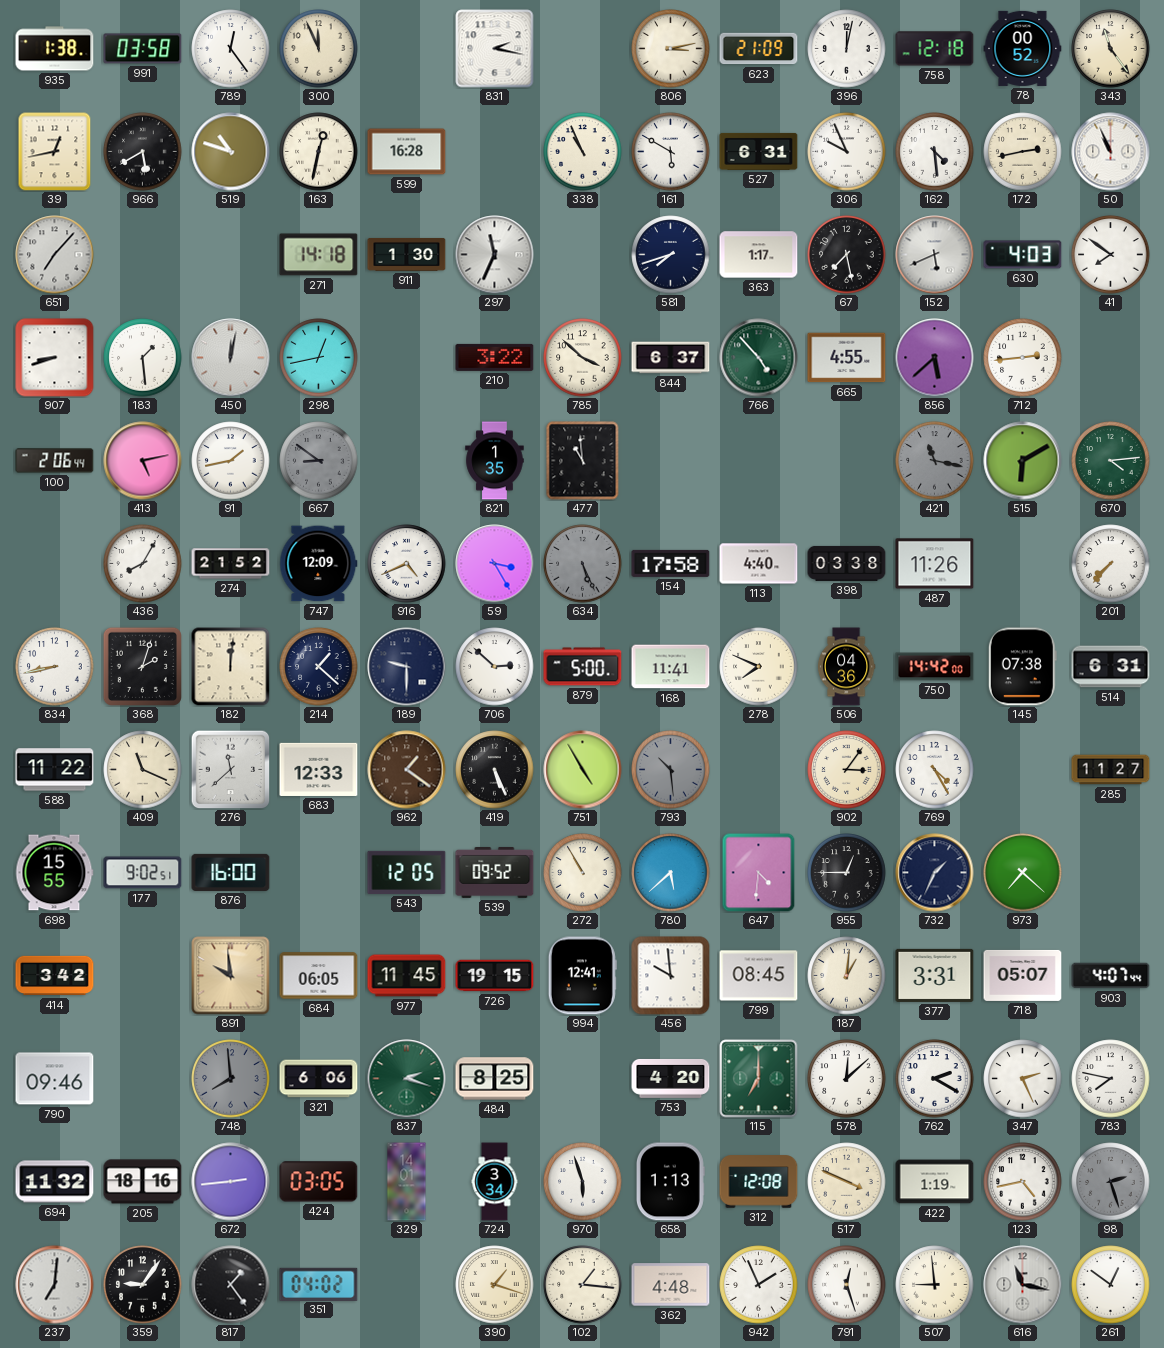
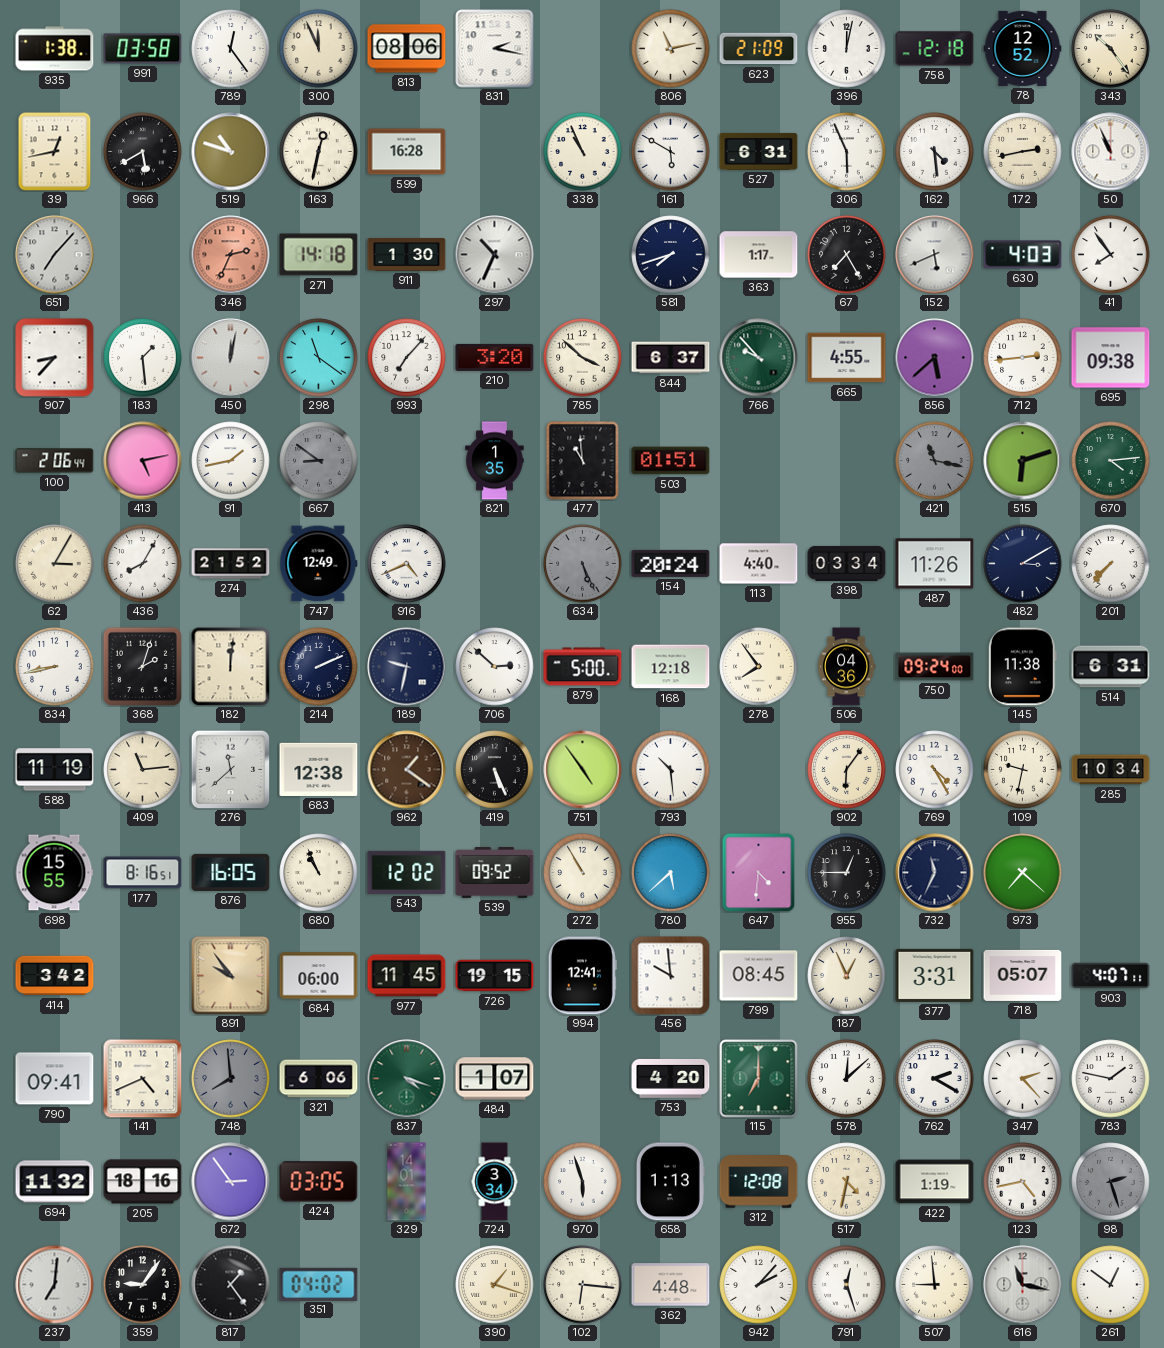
813: none -> 08:06 (407, 49)
806: 3:13 -> 11:13 (671, 49)
78: 00:52 -> 12:52 (1023, 48)
343: 11:24 -> 10:24 (1111, 49)
306: 9:56 -> 5:56 (847, 152)
346: none -> 2:34 (231, 255)
297: 11:34 -> 10:34 (495, 255)
67: 7:28 -> 7:25 (847, 255)
41: 7:51 -> 7:54 (1111, 255)
907: 8:42 -> 8:37 (55, 358)
298: 12:43 -> 11:21 (319, 358)
993: none -> 7:07 (407, 358)
210: 3:22 -> 3:20 (495, 357)
766: 4:53 -> 9:53 (759, 358)
695: none -> 09:38 (1111, 358)
503: none -> 01:51 (671, 461)
515: 6:10 -> 6:12 (1023, 461)
62: none -> 3:05 (55, 564)
747: 12:09 -> 12:49 (319, 564)
59: 3:25 -> none (495, 564)
154: 17:58 -> 20:24 (671, 563)
398: 03:38 -> 03:34 (847, 563)
482: none -> 3:10 (1023, 564)
214: 1:22 -> 2:11 (319, 667)
189: 9:30 -> 9:32 (407, 667)
168: 11:41 -> 12:18 (671, 667)
278: 7:49 -> 7:54 (759, 667)
750: 14:42 -> 09:24 (935, 667)
145: 07:38 -> 11:38 (1022, 667)
588: 11:22 -> 11:19 (55, 770)
409: 11:19 -> 11:14 (143, 770)
683: 12:33 -> 12:38 (319, 769)
751: 4:55 -> 4:54 (583, 770)
793 dial: grey -> white (671, 770)
902: 3:06 -> 6:06 (847, 770)
109: none -> 9:32 (1023, 770)
285: 11:27 -> 10:34 (1111, 770)
177: 9:02 -> 8:16 (143, 873)
876: 16:00 -> 16:05 (231, 872)
680: none -> 10:56 (319, 873)
543: 12:05 -> 12:02 (407, 872)
732: 1:34 -> 11:34 (935, 873)
891: 9:59 -> 9:54 (231, 976)
684: 06:05 -> 06:00 (319, 976)
187: 1:01 -> 12:56 (847, 976)
903: 4:07:44 -> 4:07:11 (1111, 976)
790: 09:46 -> 09:41 (55, 1079)
141: none -> 4:41 (143, 1079)
837: 2:18 -> 4:18 (407, 1079)
484: 8:25 -> 1:07 (495, 1079)
347: 2:26 -> 2:23 (1023, 1079)
783: 7:47 -> 1:47 (1111, 1079)
672: 2:44 -> 2:54 (231, 1182)
517: 3:49 -> 4:32 (847, 1182)
102: 1:16 -> 6:16 (583, 1285)
942: 1:56 -> 2:07 (759, 1285)
